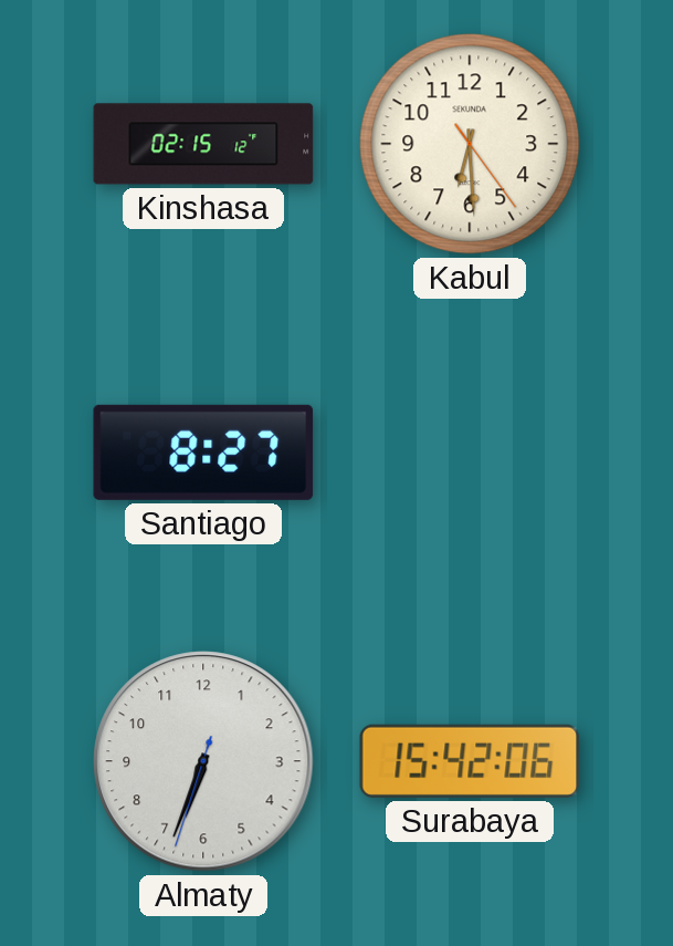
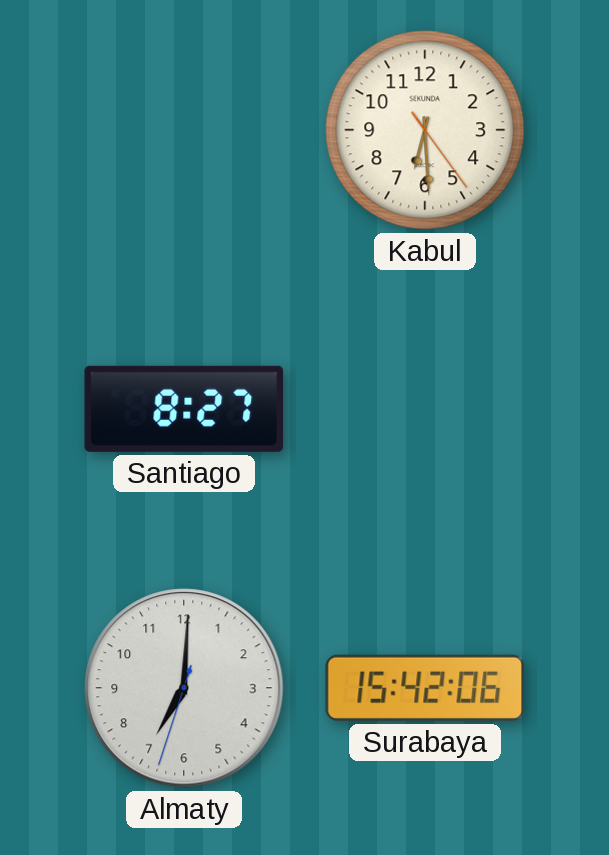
Kinshasa: 02:15 -> none (203, 144)
Almaty: 6:33 -> 7:00 (184, 688)
